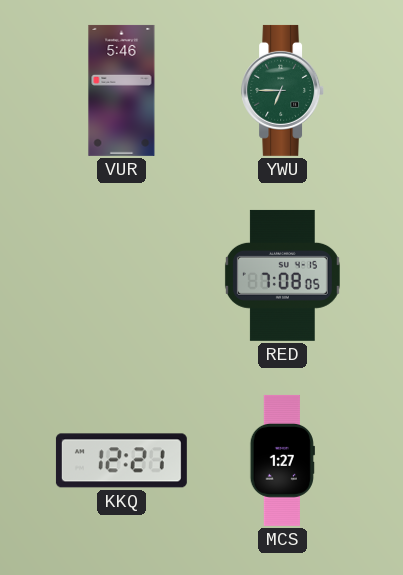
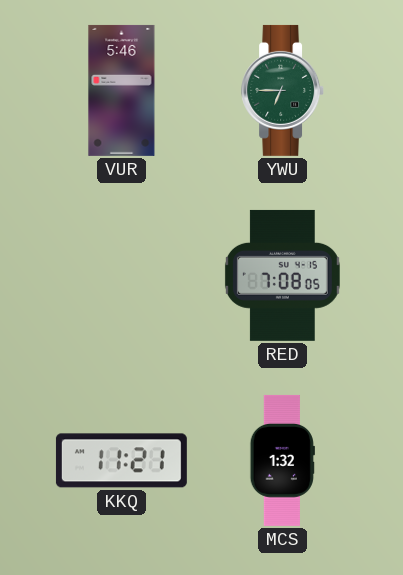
KKQ: 12:21 -> 11:21 (121, 461)
MCS: 1:27 -> 1:32 (282, 460)
